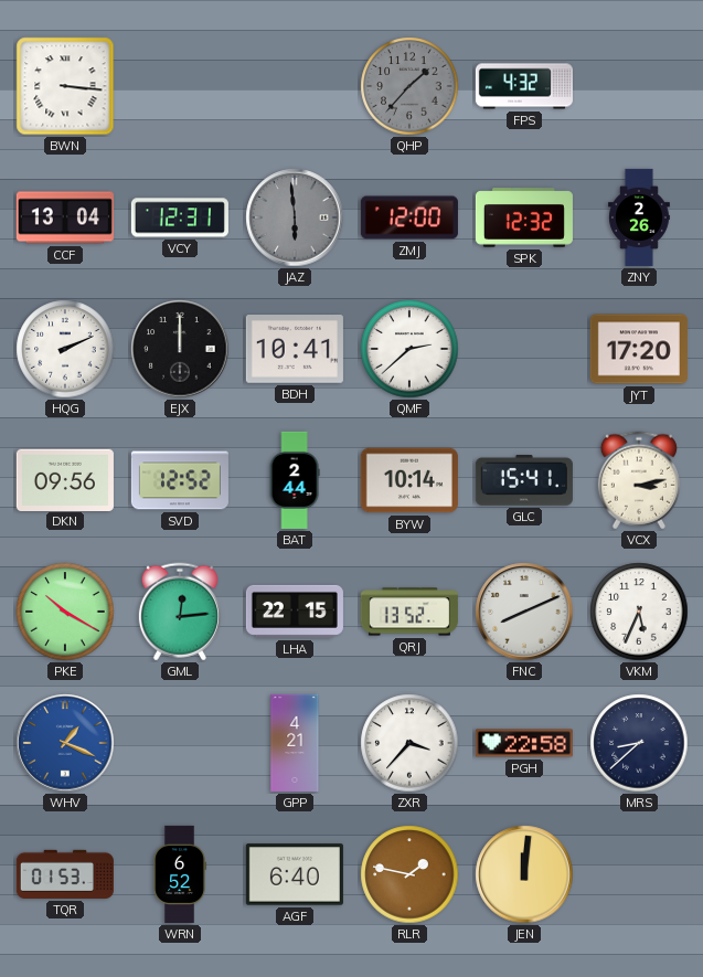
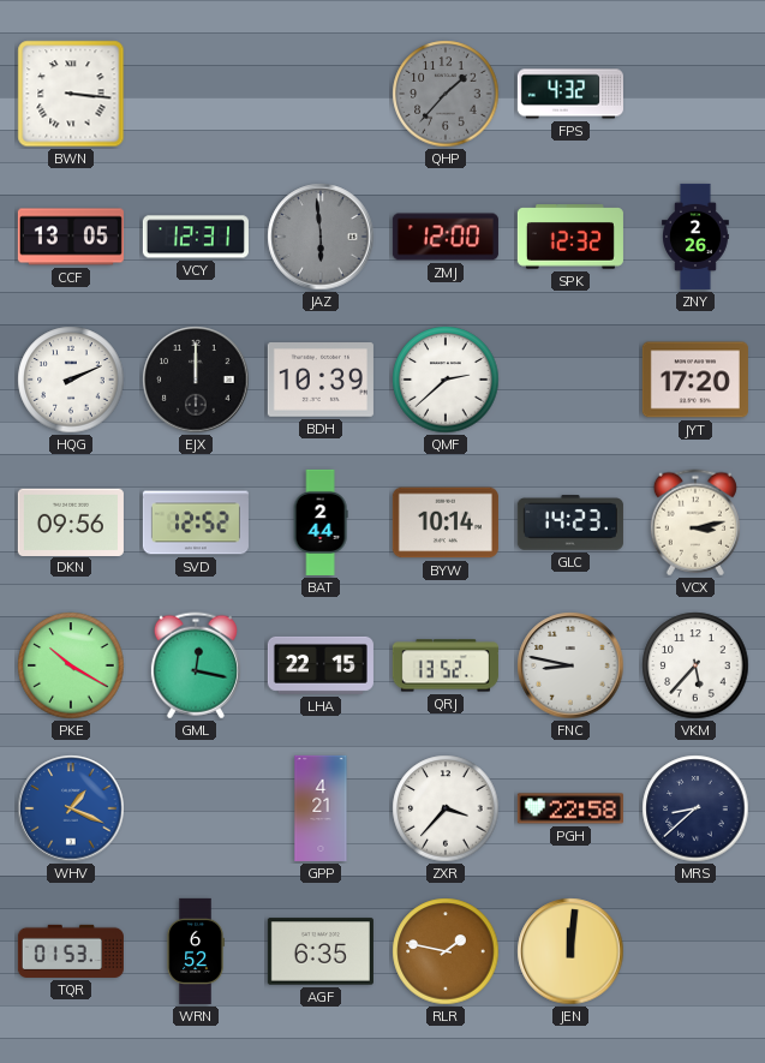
CCF: 13:04 -> 13:05 (71, 237)
BDH: 10:41 -> 10:39 (321, 380)
GLC: 15:41 -> 14:23 (570, 524)
GML: 12:14 -> 12:17 (196, 665)
FNC: 8:11 -> 8:47 (570, 665)
VKM: 5:34 -> 5:37 (695, 665)
AGF: 6:40 -> 6:35 (321, 951)
